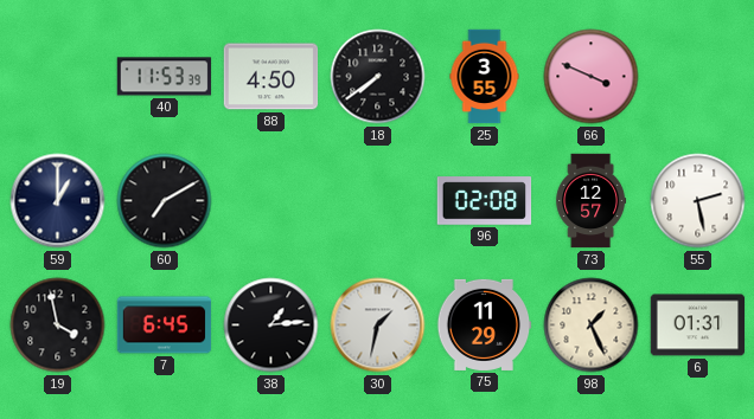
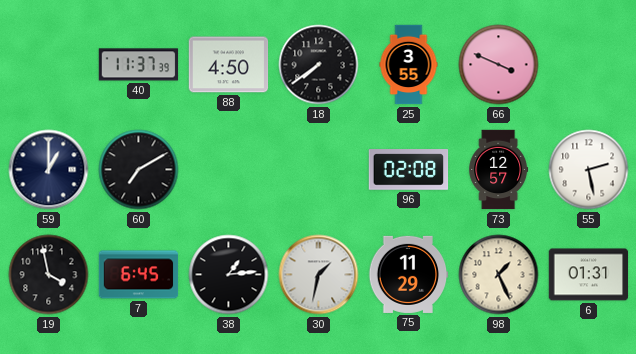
40: 11:53 -> 11:37 (139, 65)
